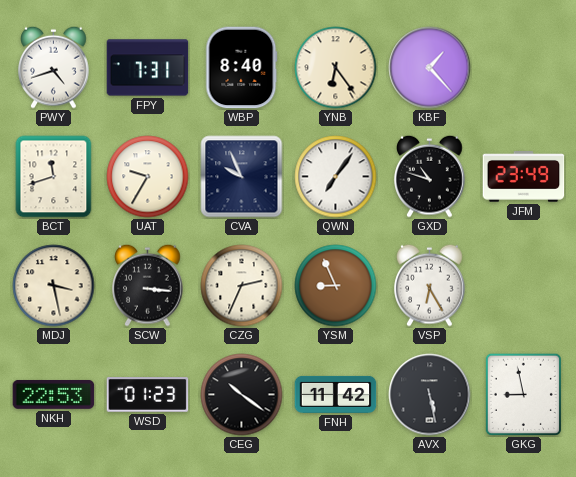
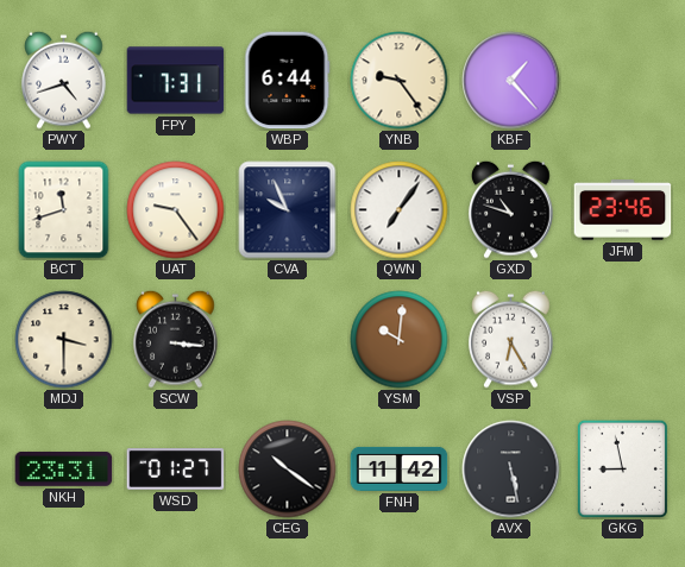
WBP: 8:40 -> 6:44 (288, 81)
YNB: 6:24 -> 9:24 (400, 81)
UAT: 9:35 -> 9:24 (176, 210)
JFM: 23:49 -> 23:46 (623, 210)
MDJ: 3:28 -> 3:30 (64, 340)
CZG: 2:34 -> none (242, 286)
YSM: 8:56 -> 10:01 (400, 340)
NKH: 22:53 -> 23:31 (64, 468)
WSD: 01:23 -> 01:27 (176, 470)
